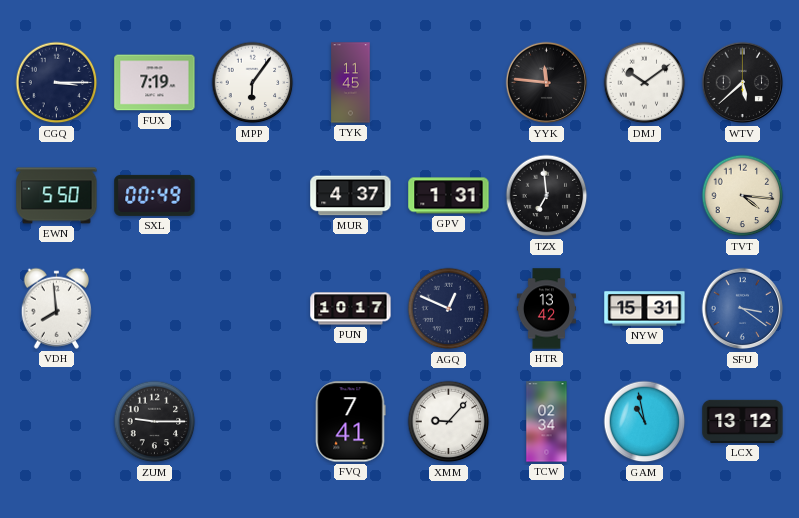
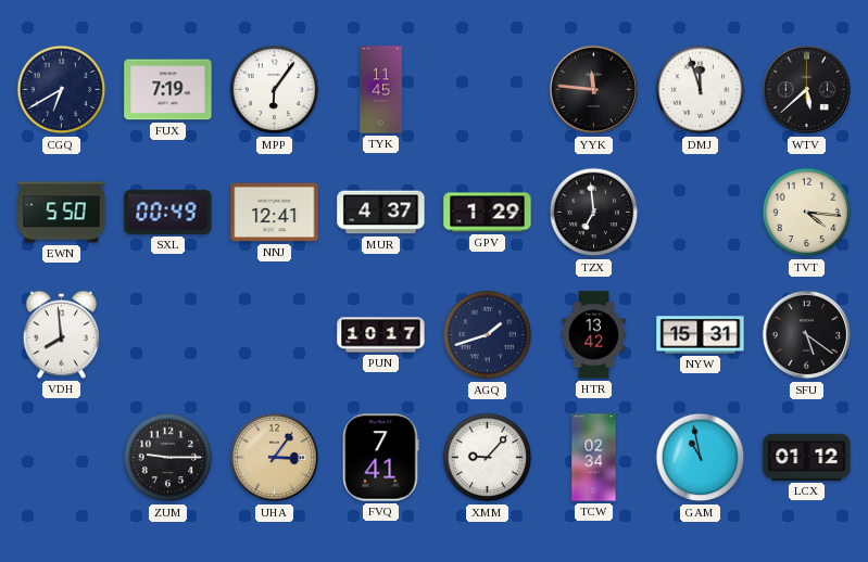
CGQ: 3:15 -> 6:40 (62, 90)
DMJ: 10:09 -> 11:57 (701, 90)
NNJ: none -> 12:41 (275, 213)
GPV: 1:31 -> 1:29 (488, 213)
AGQ: 12:49 -> 1:42 (488, 335)
SFU: 3:21 -> 5:21 (807, 335)
SFU dial: blue -> black (807, 335)
UHA: none -> 3:06 (275, 458)
LCX: 13:12 -> 01:12 (807, 457)
